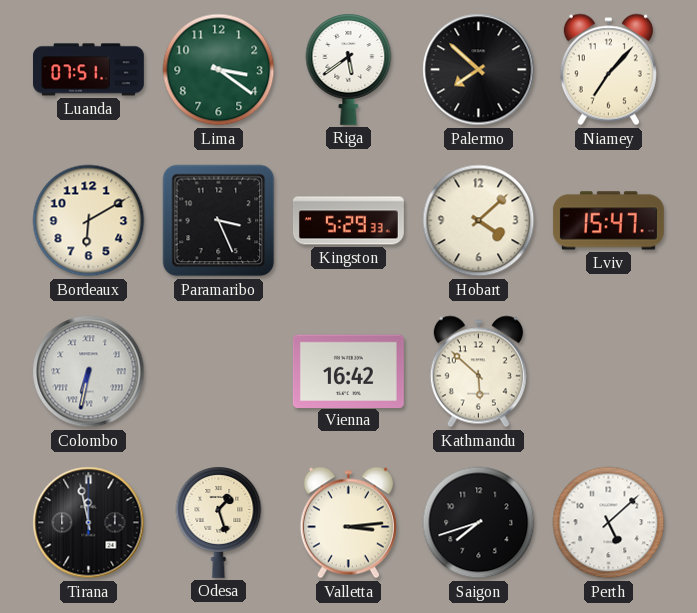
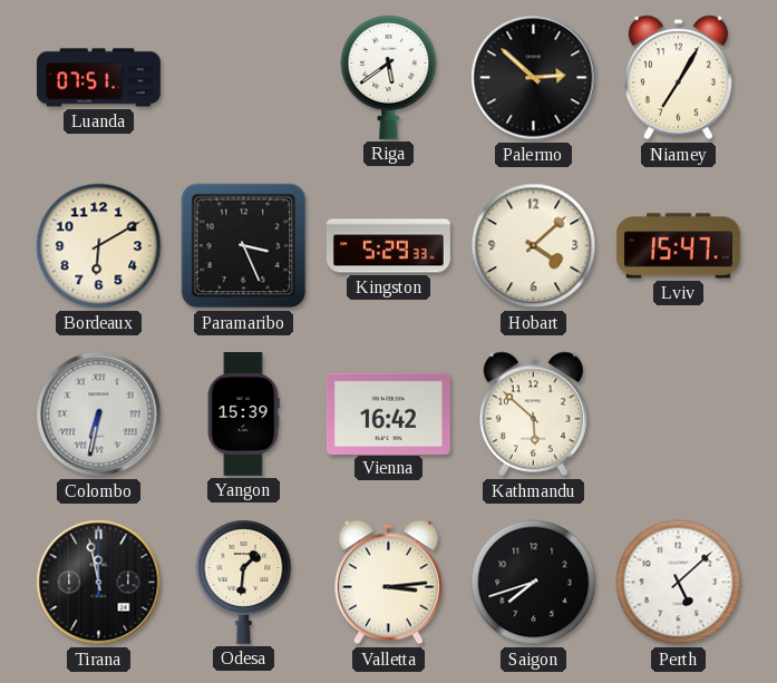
Lima: 3:21 -> none (219, 70)
Palermo: 7:52 -> 2:52 (534, 78)
Niamey: 7:07 -> 7:05 (678, 78)
Yangon: none -> 15:39 (243, 413)
Odesa: 1:27 -> 1:31 (244, 582)
